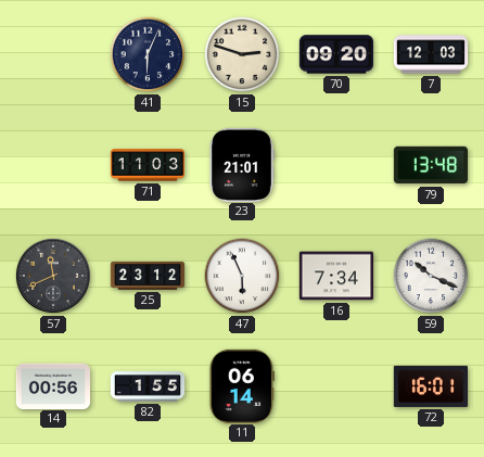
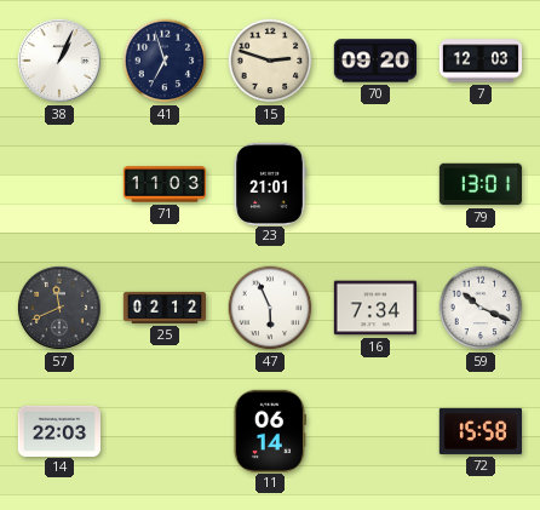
38: none -> 1:04 (59, 61)
41: 6:04 -> 6:57 (165, 61)
79: 13:48 -> 13:01 (479, 184)
25: 23:12 -> 02:12 (165, 308)
14: 00:56 -> 22:03 (59, 430)
82: 1:55 -> none (148, 386)
72: 16:01 -> 15:58 (479, 431)
